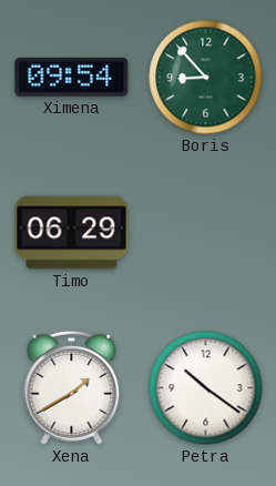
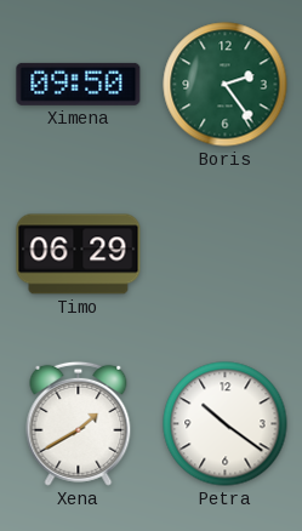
Ximena: 09:54 -> 09:50 (79, 84)
Boris: 8:53 -> 2:24 (226, 85)
